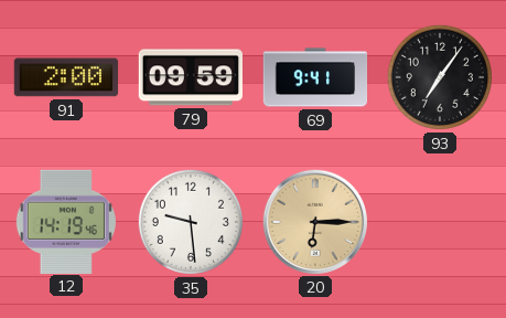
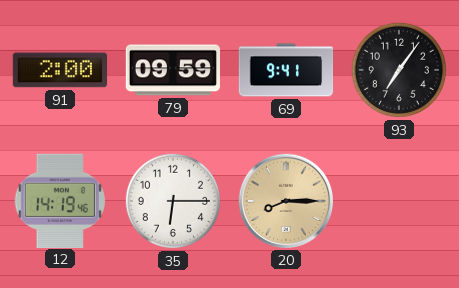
35: 9:29 -> 6:15 (173, 201)
20: 6:15 -> 8:15 (285, 200)
